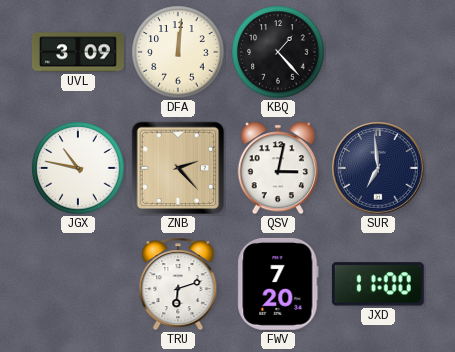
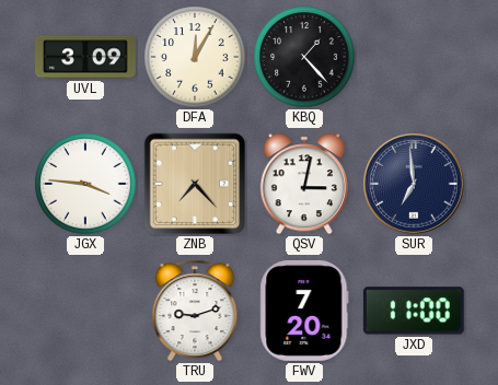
DFA: 12:01 -> 12:05 (195, 57)
JGX: 10:47 -> 3:46 (85, 184)
ZNB: 2:23 -> 7:23 (195, 184)
TRU: 6:12 -> 9:12 (195, 311)
